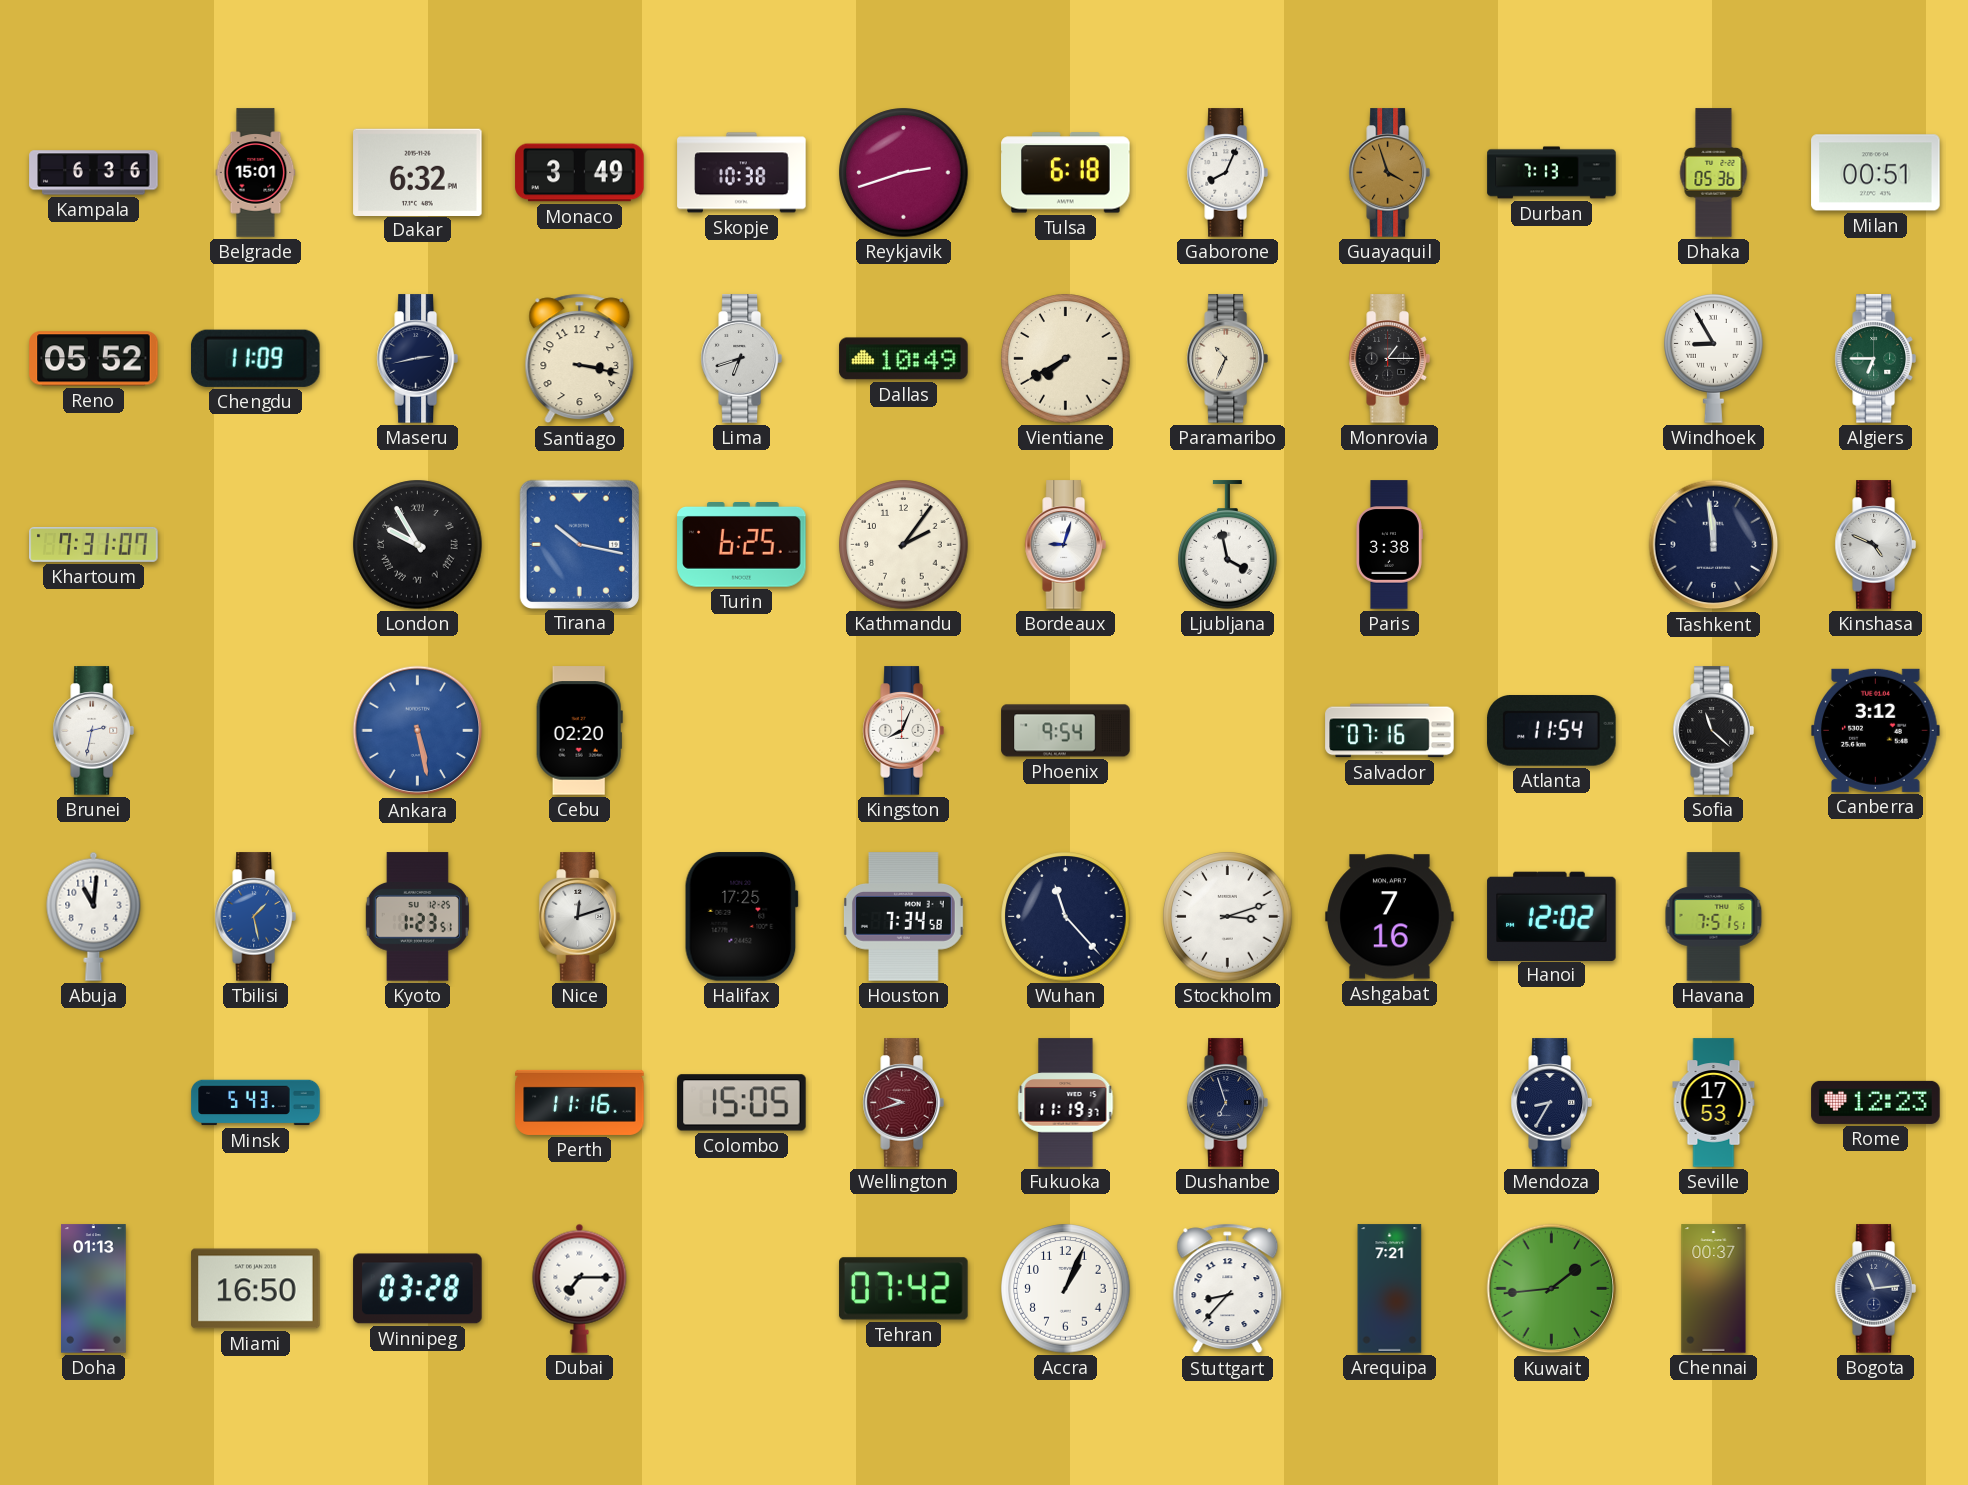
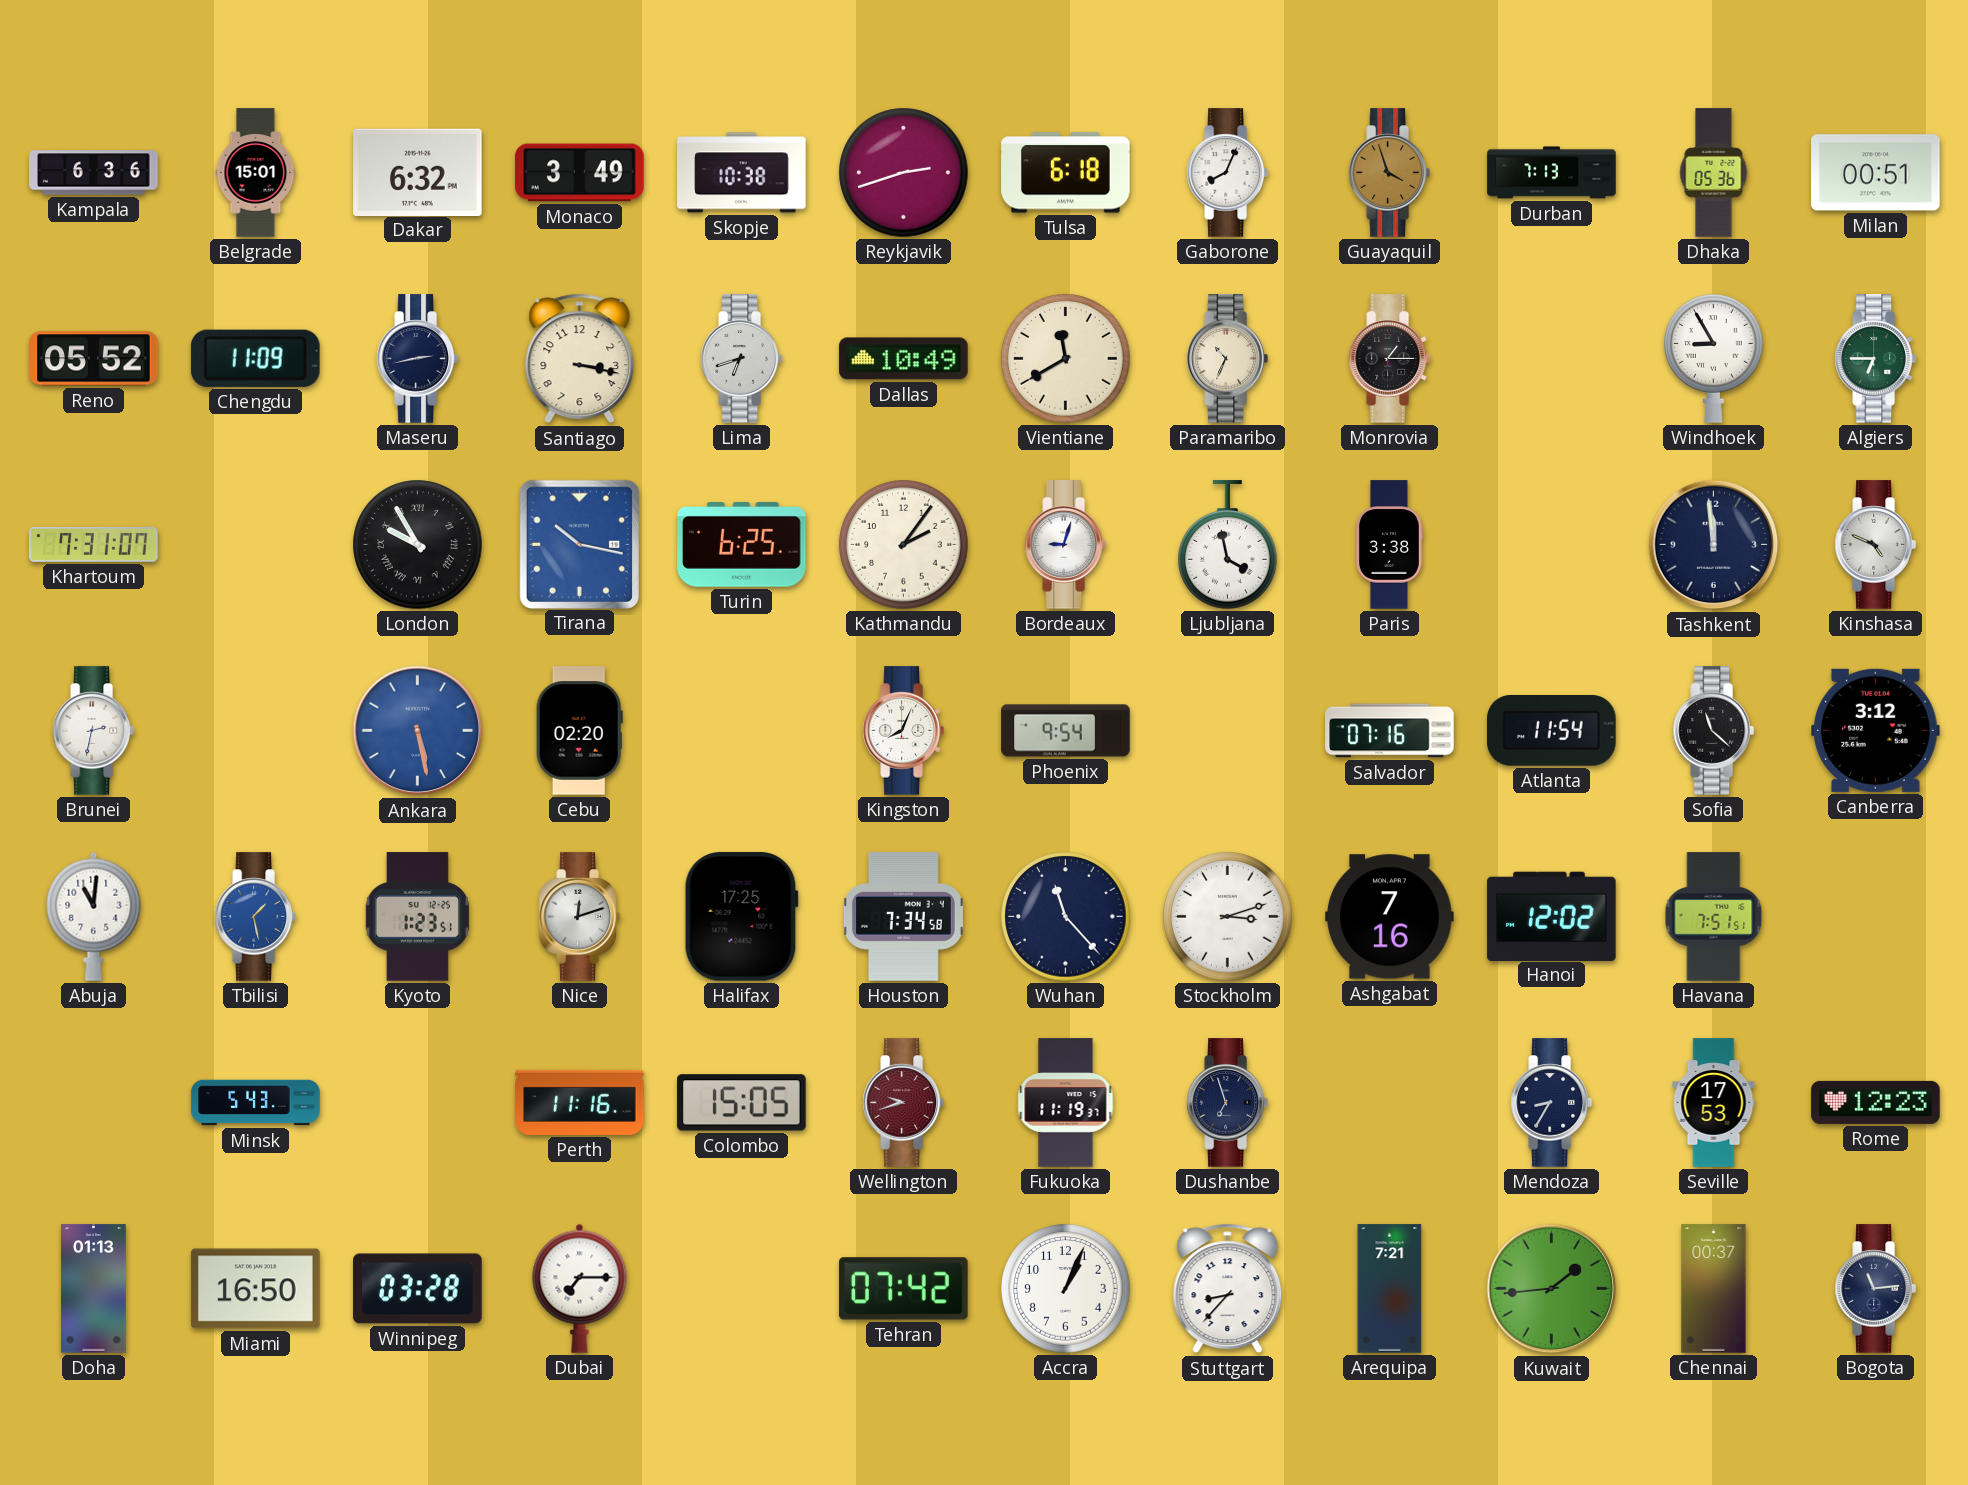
Vientiane: 7:40 -> 11:40 (1066, 359)
